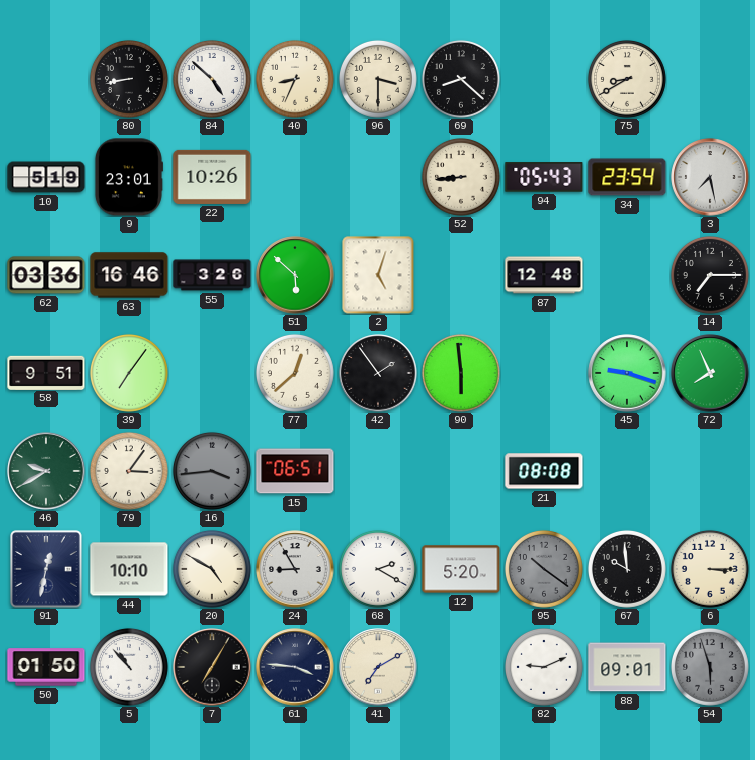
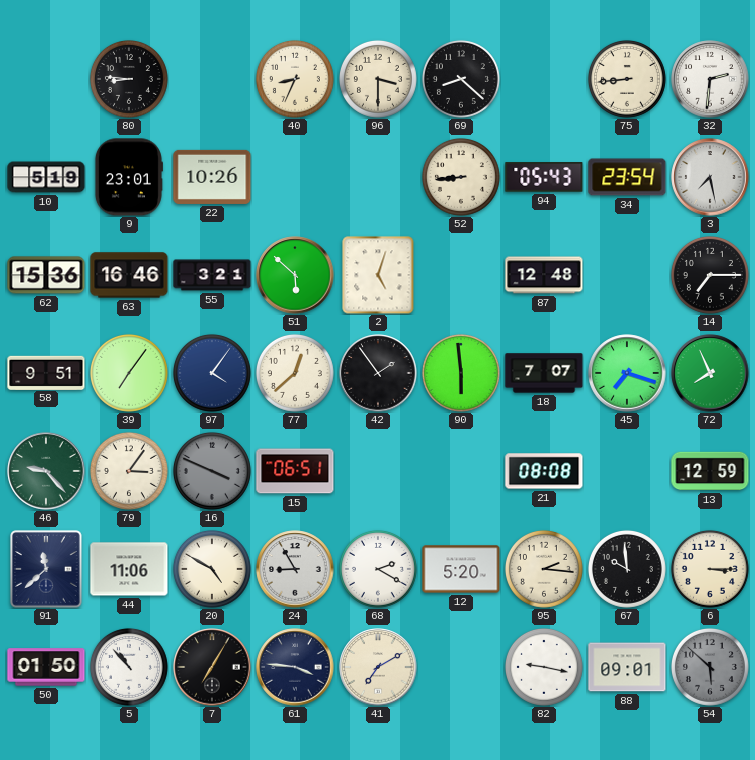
80: 8:43 -> 8:46 (129, 79)
84: 4:52 -> none (212, 79)
75: 8:40 -> 8:44 (627, 79)
32: none -> 2:31 (710, 79)
62: 03:36 -> 15:36 (46, 275)
55: 3:26 -> 3:21 (212, 275)
97: none -> 4:06 (212, 373)
18: none -> 7:07 (544, 373)
45: 9:18 -> 7:18 (627, 373)
46: 9:40 -> 9:23 (46, 471)
16: 3:44 -> 3:49 (212, 471)
13: none -> 12:59 (710, 471)
91: 12:32 -> 11:38 (47, 570)
44: 10:10 -> 11:06 (129, 569)
95: 10:21 -> 2:16 (544, 569)
95 dial: grey -> cream (544, 569)
82: 9:11 -> 9:17 (544, 667)
54: 5:57 -> 5:52 (710, 667)
